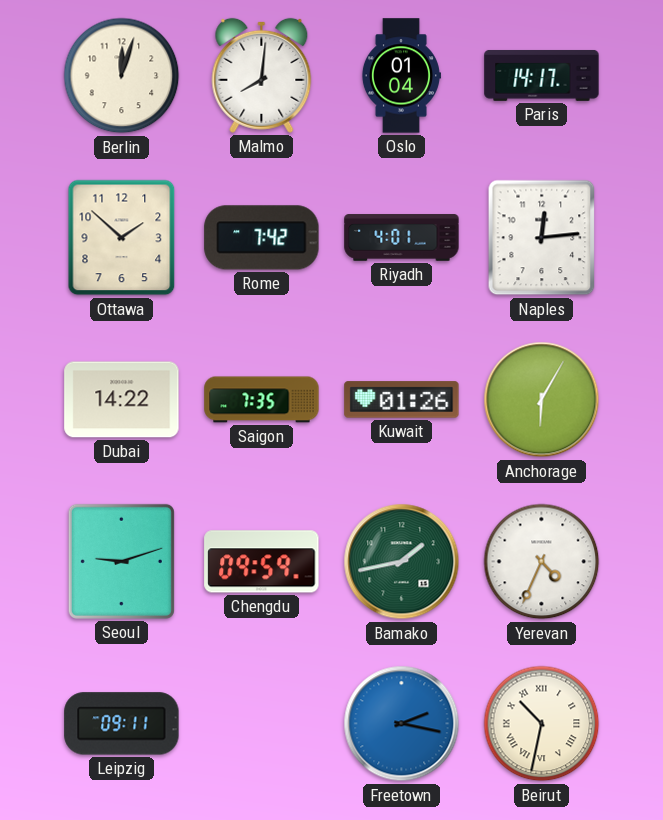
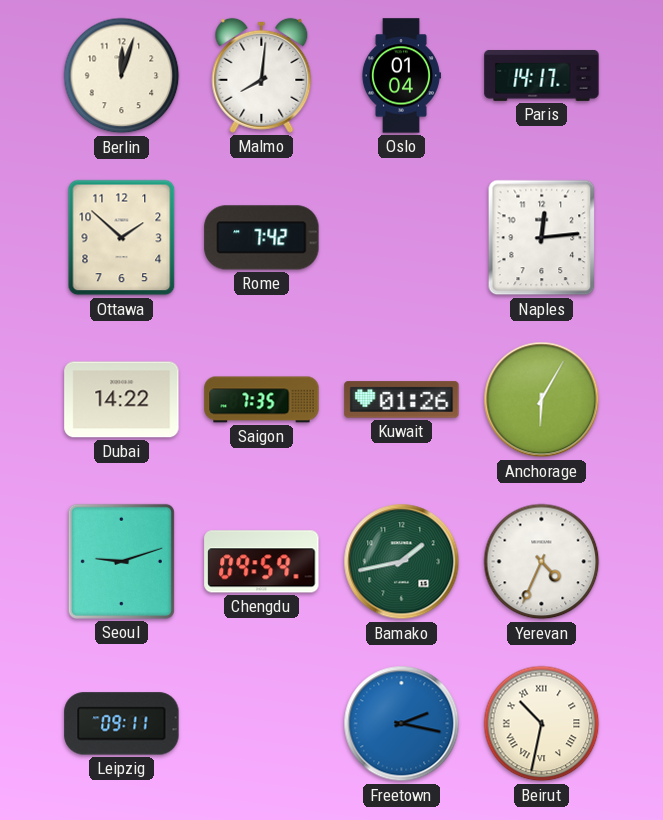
Riyadh: 4:01 -> none (402, 238)
